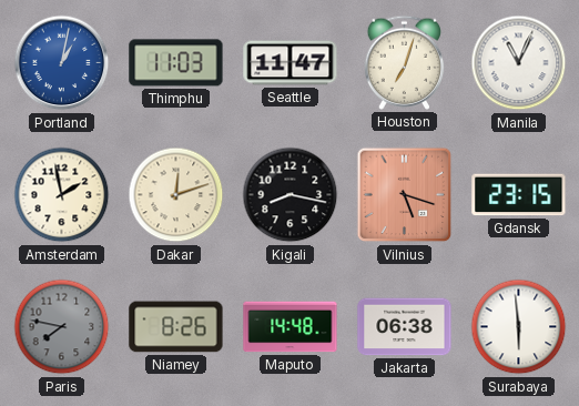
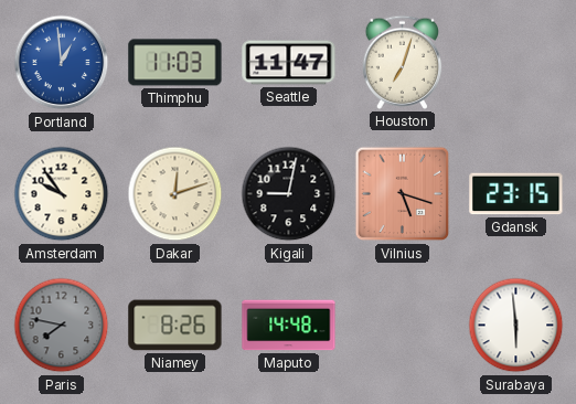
Portland: 1:02 -> 12:59 (62, 63)
Manila: 11:04 -> none (519, 63)
Amsterdam: 1:58 -> 9:54 (62, 194)
Kigali: 8:17 -> 9:02 (289, 194)
Jakarta: 06:38 -> none (405, 327)
